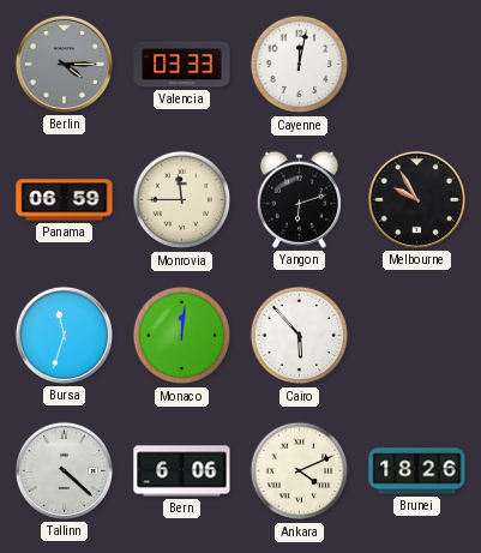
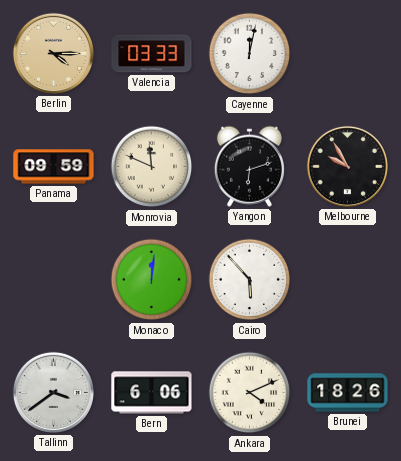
Berlin dial: grey -> champagne (53, 53)
Panama: 06:59 -> 09:59 (54, 167)
Monrovia: 11:45 -> 11:49 (152, 167)
Bursa: 11:33 -> none (64, 335)
Tallinn: 4:22 -> 3:39 (53, 392)
